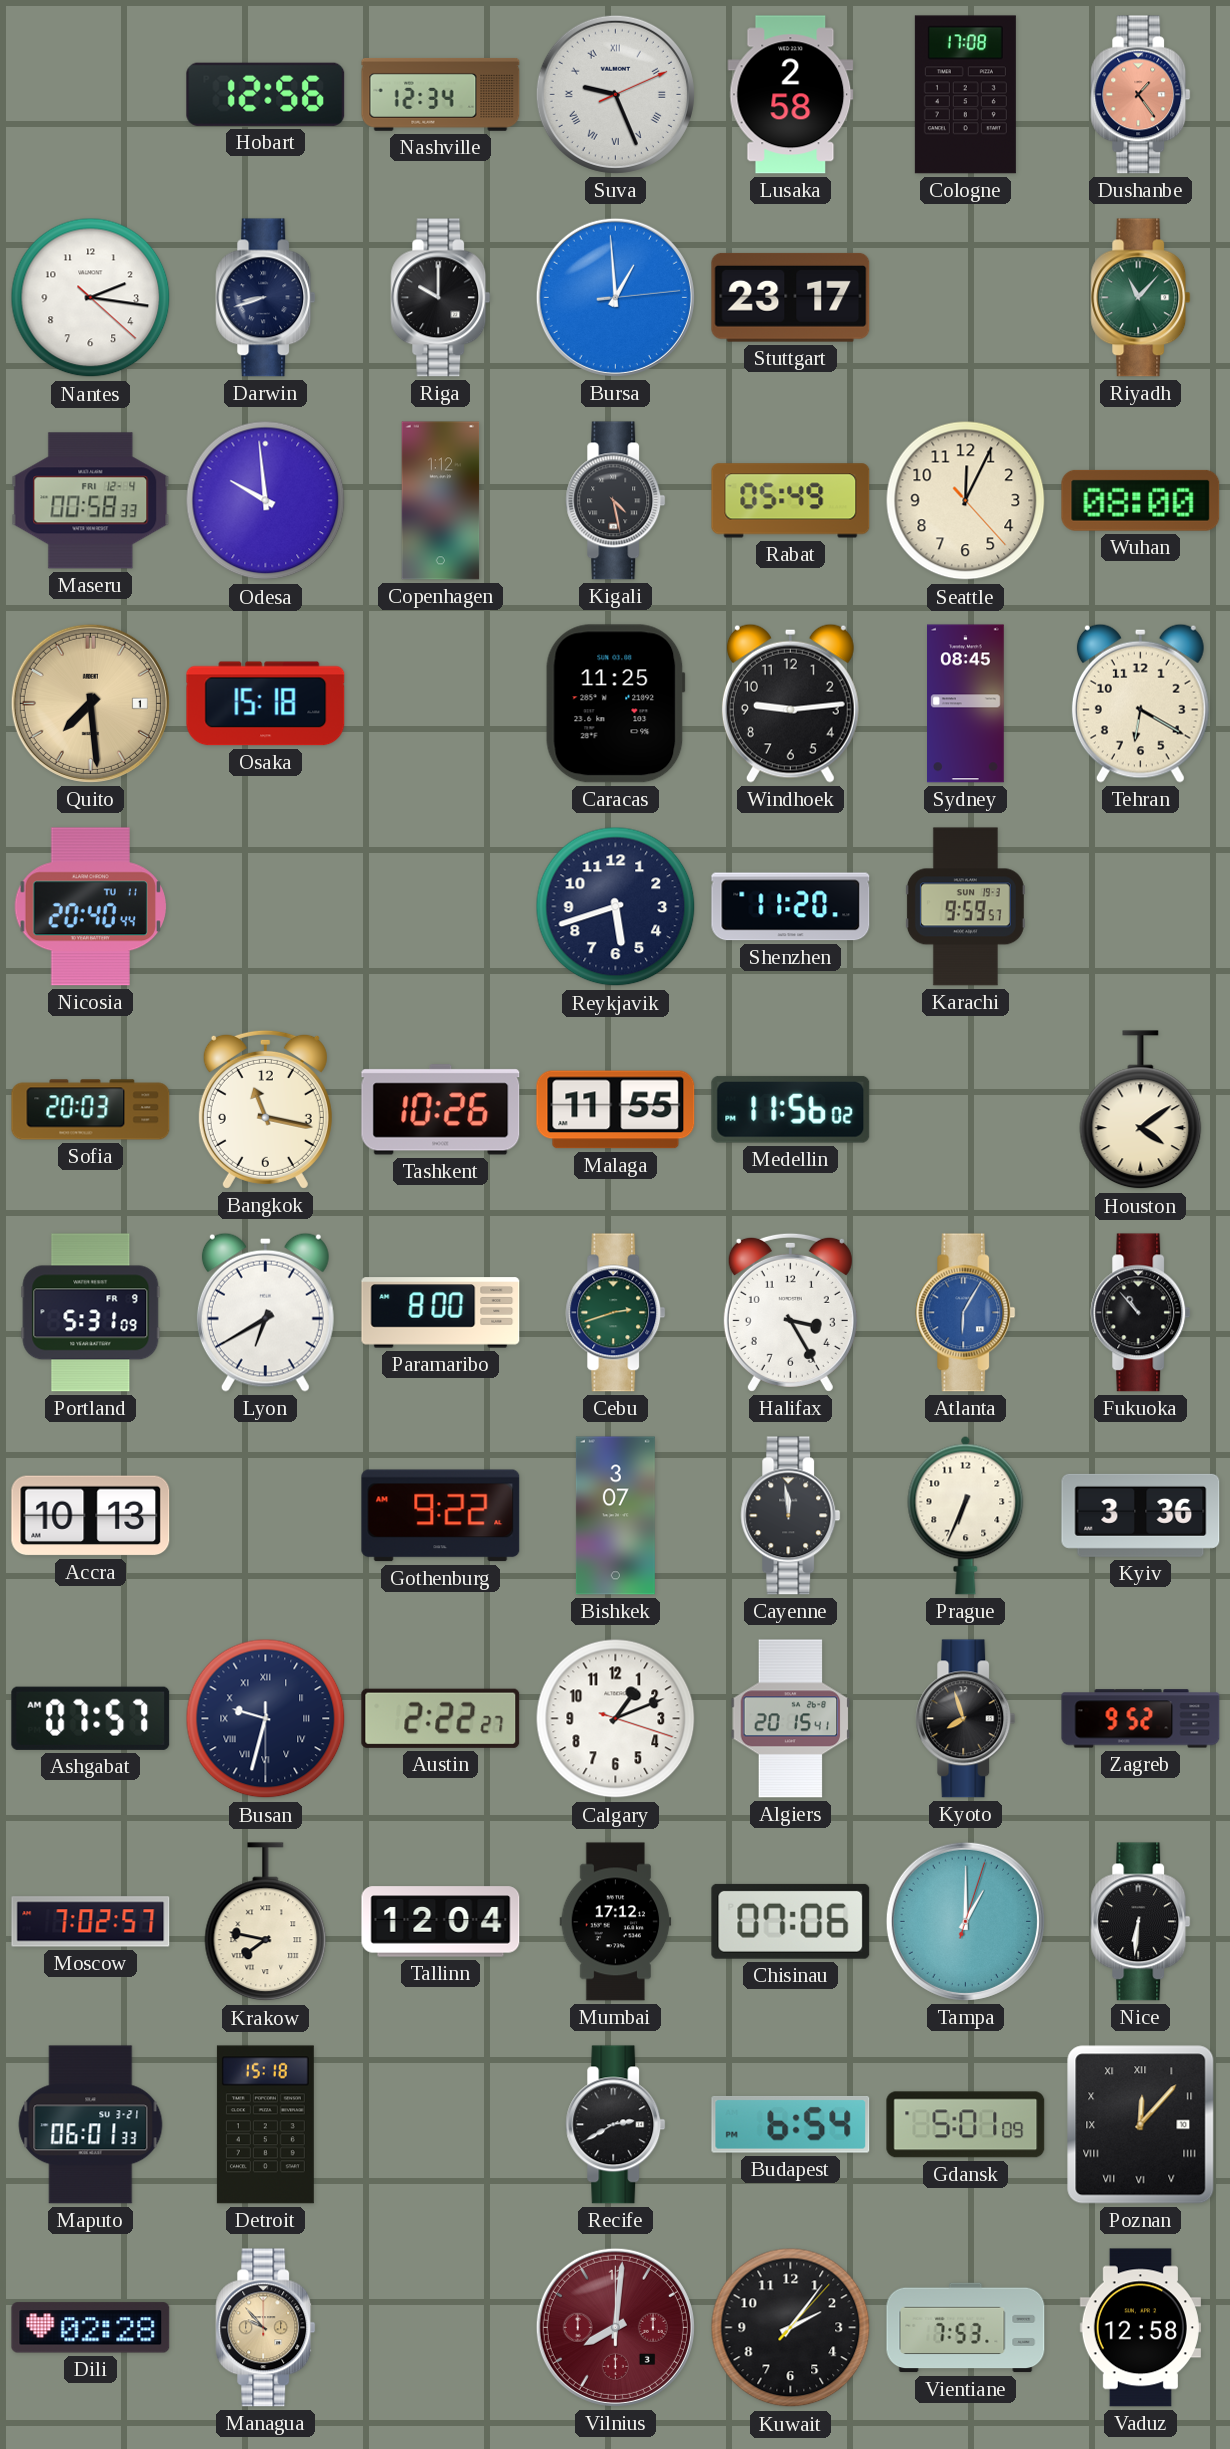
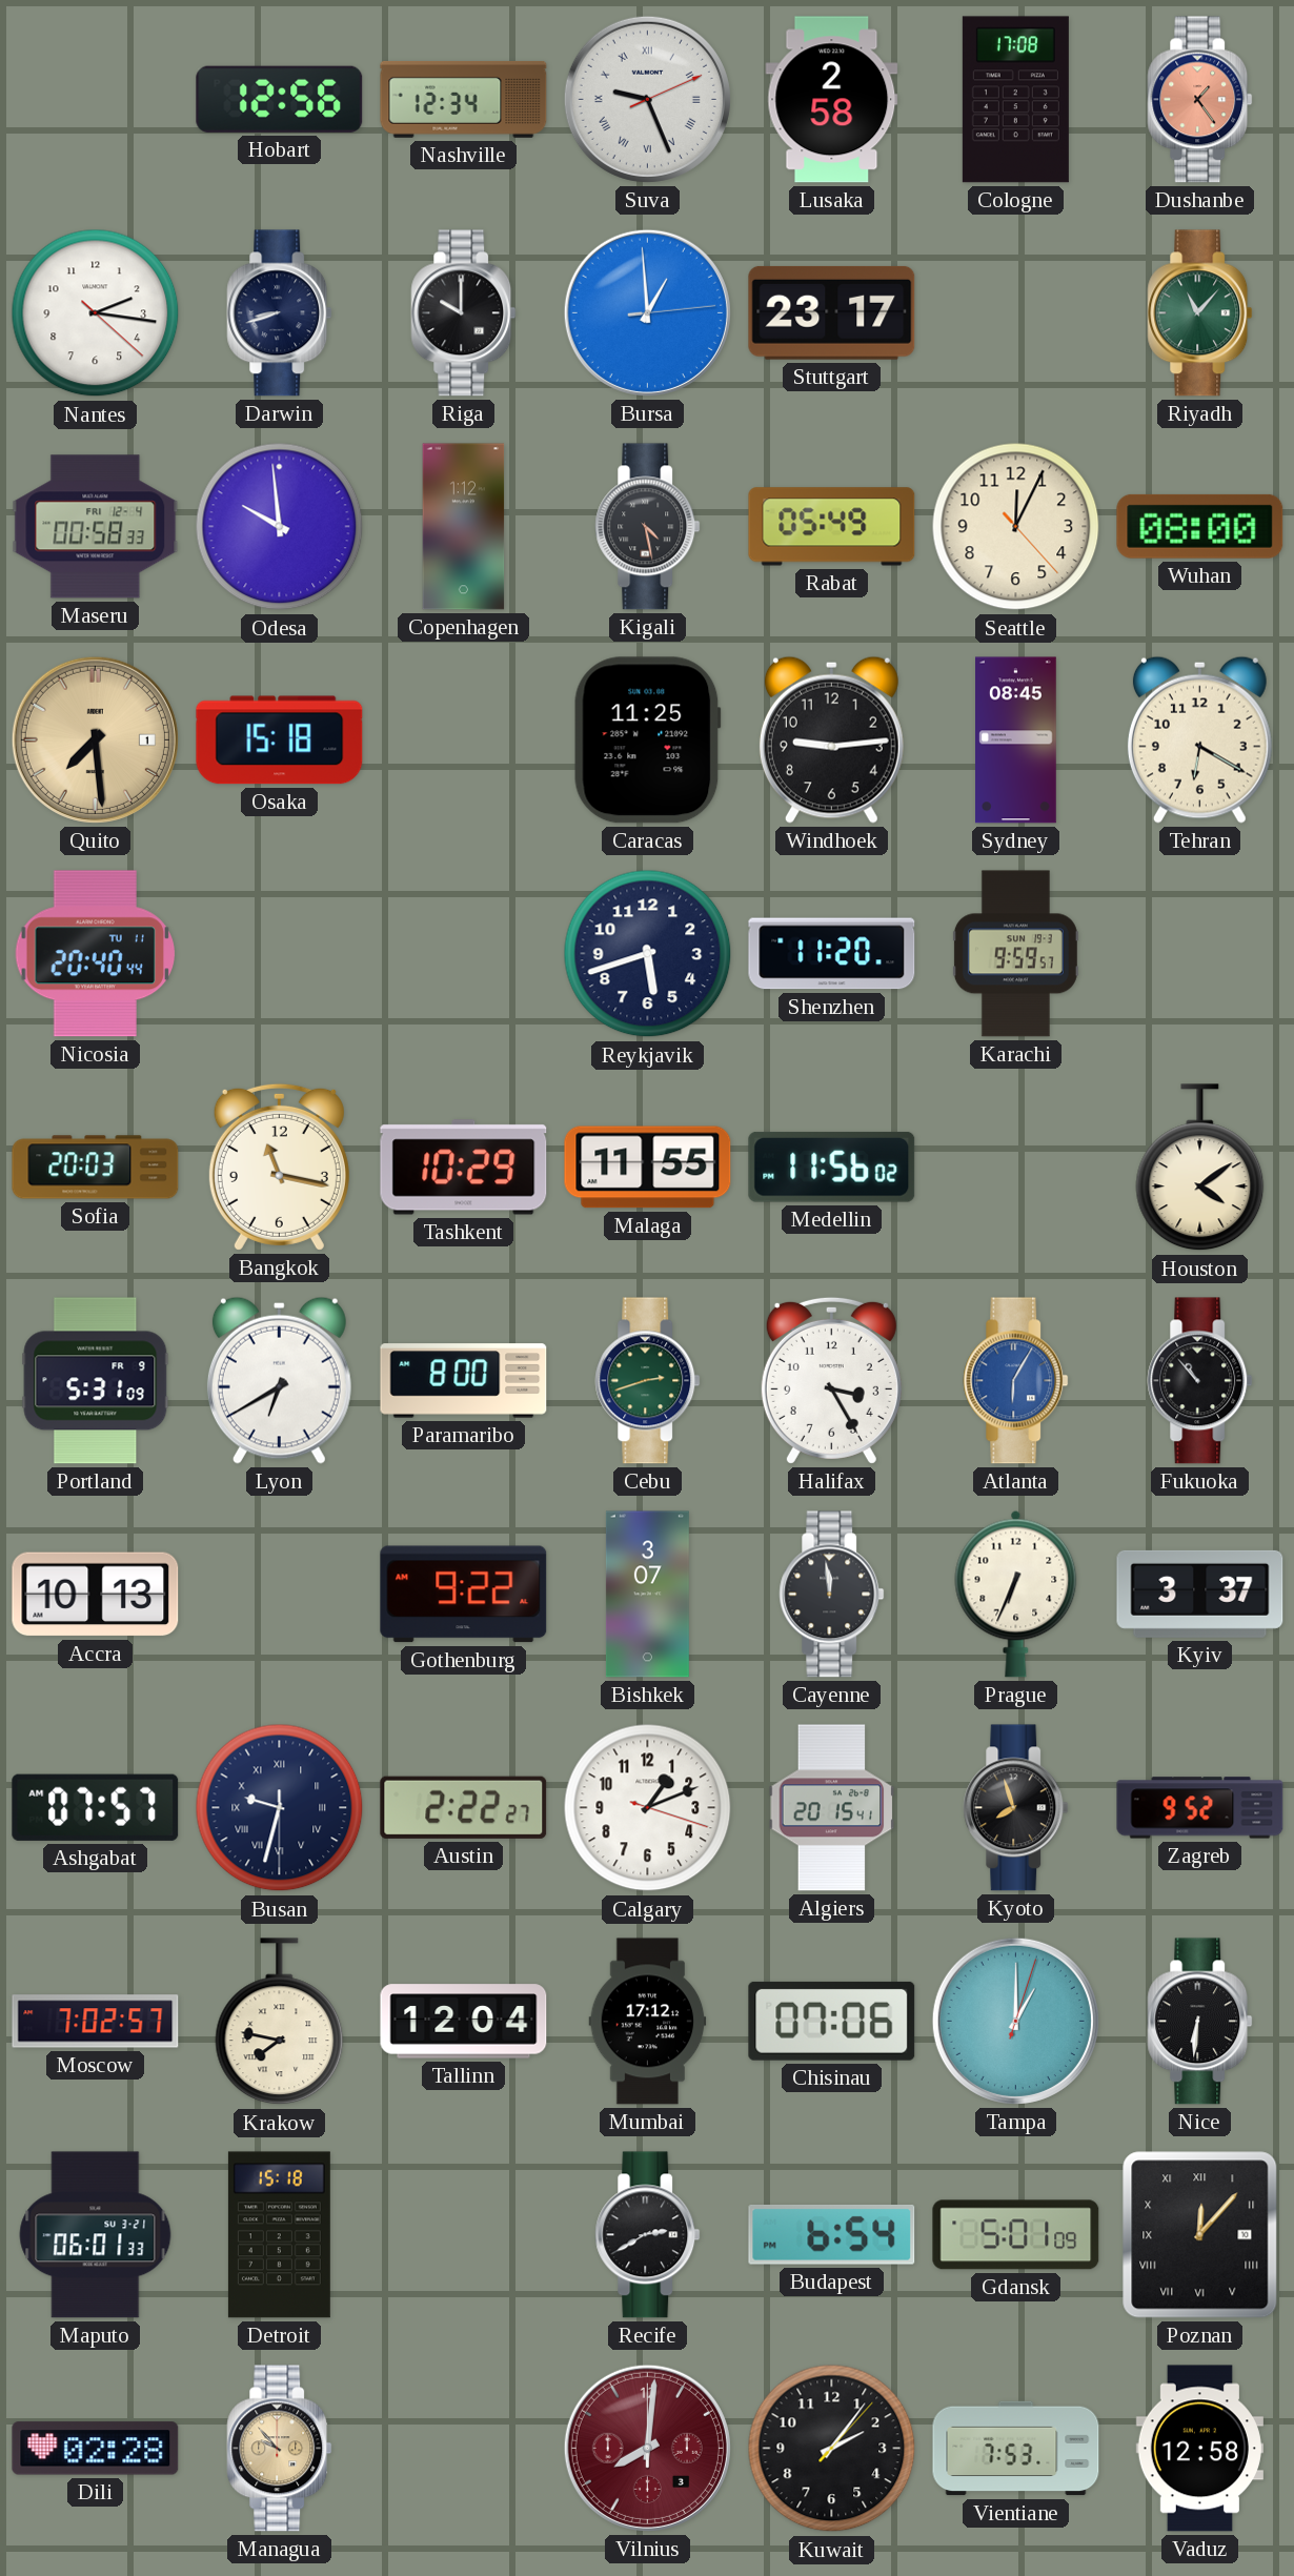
Tashkent: 10:26 -> 10:29 (464, 1168)
Kyiv: 3:36 -> 3:37 (1200, 1594)
